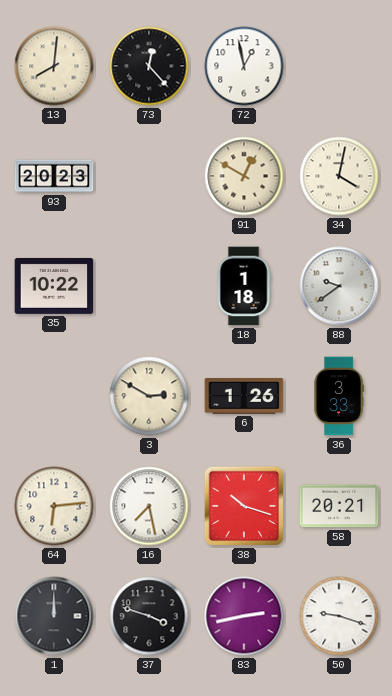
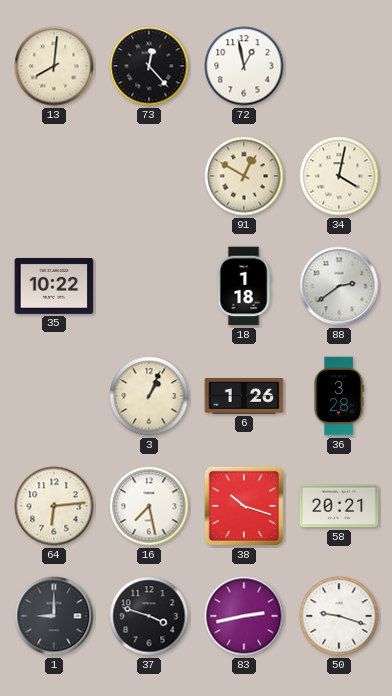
93: 20:23 -> none (54, 176)
88: 9:39 -> 2:39 (339, 286)
3: 2:50 -> 1:04 (149, 396)
36: 3:33 -> 3:28 (339, 396)
1: 12:00 -> 9:00 (54, 616)
